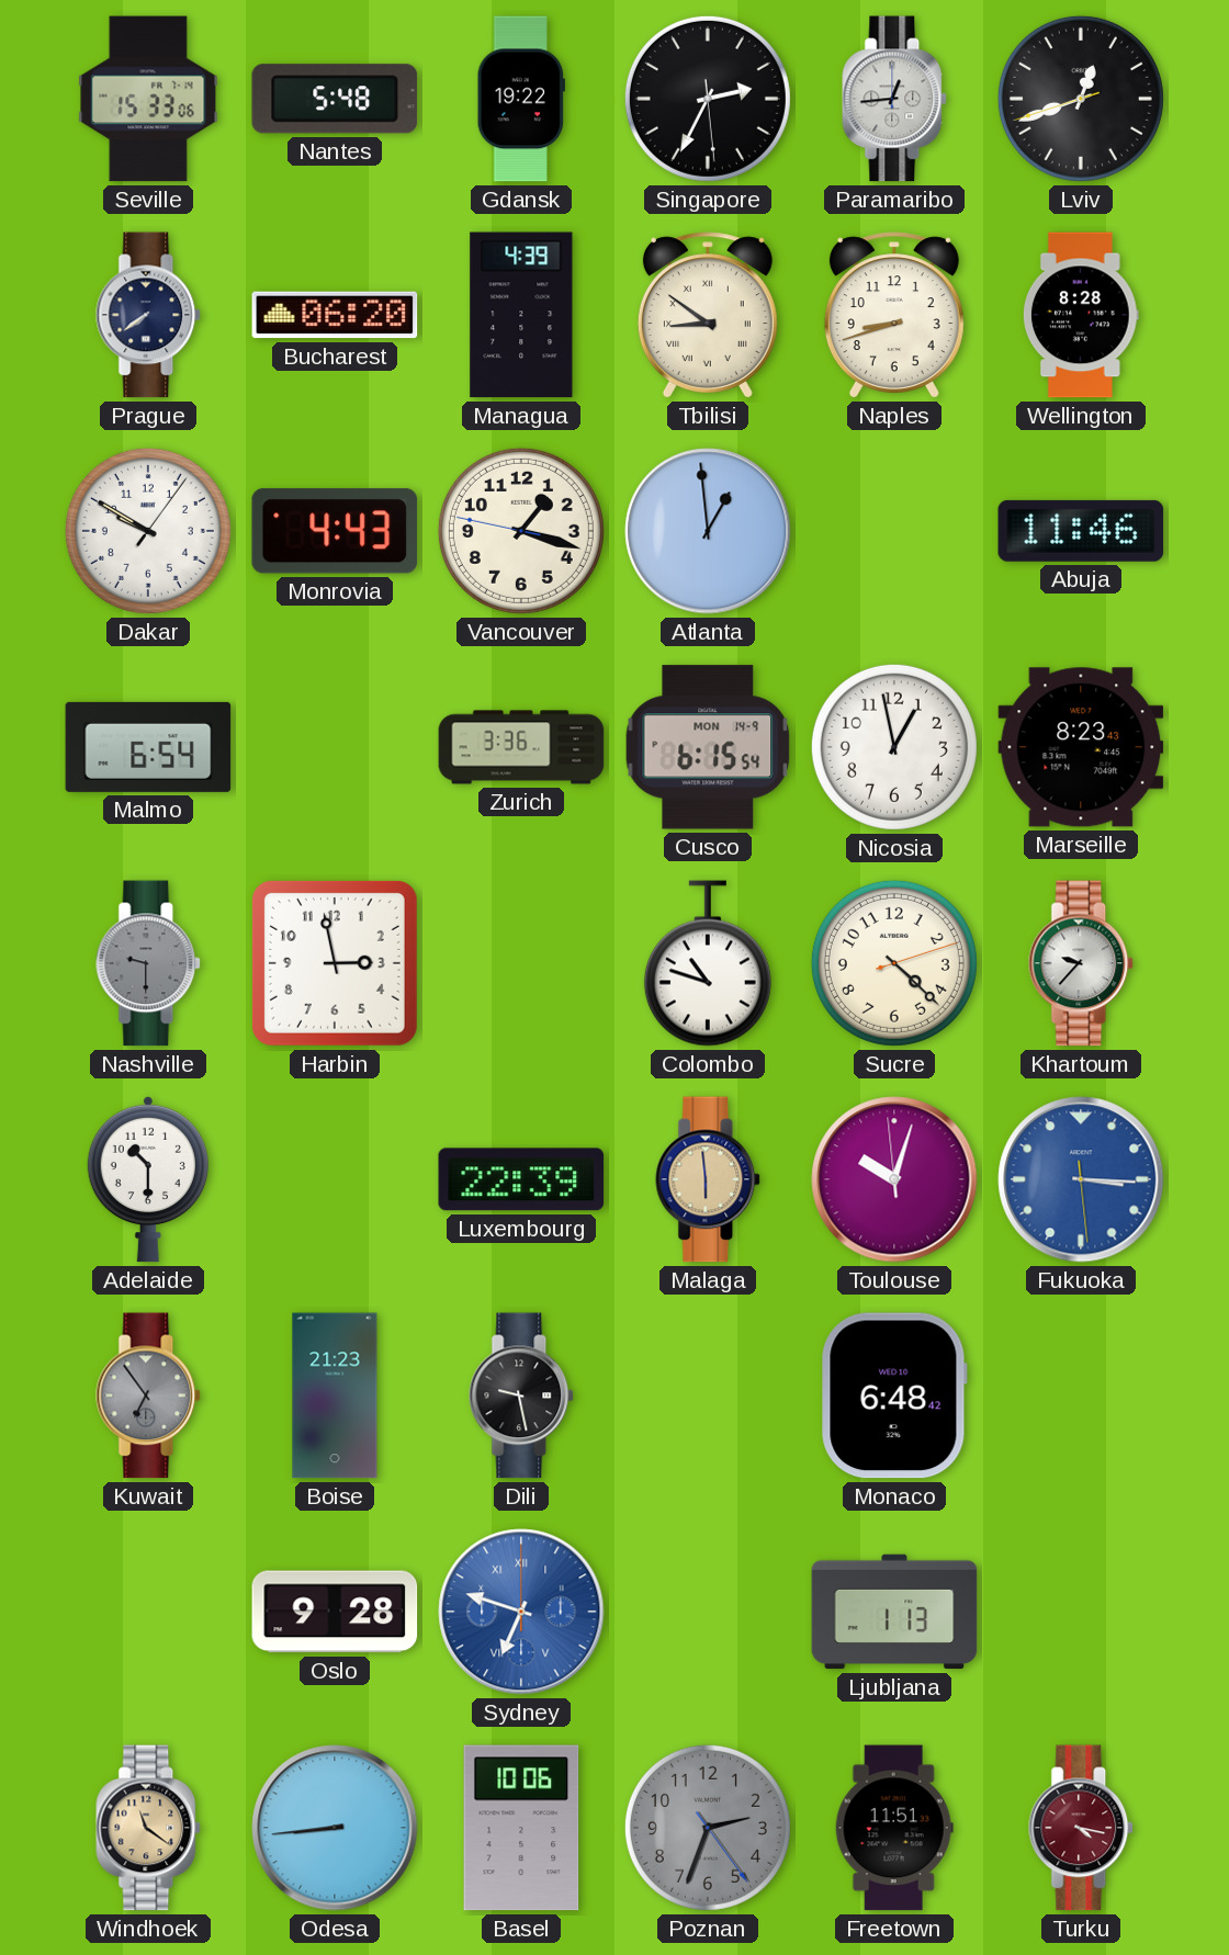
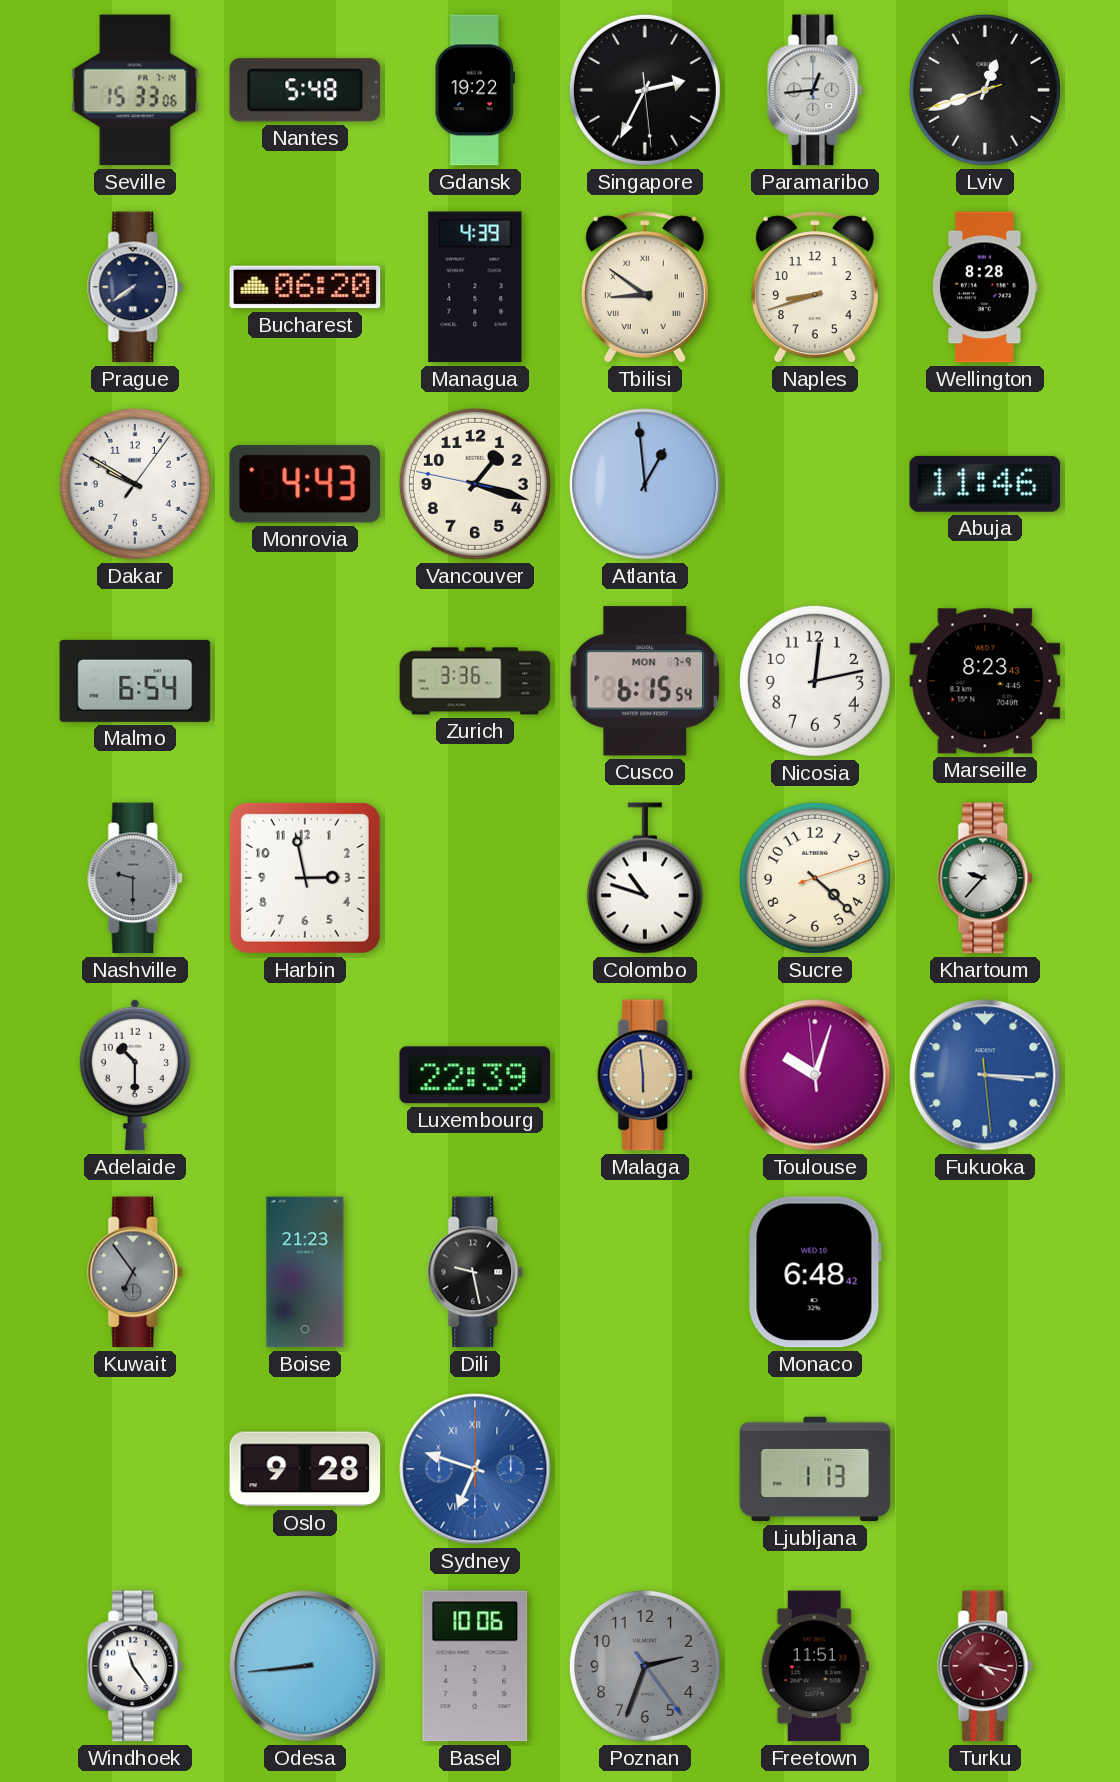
Cusco date: MON 14-9 -> MON 7-9 (645, 681)
Nicosia: 12:58 -> 12:13 (815, 681)
Windhoek: 11:21 -> 11:24 (136, 1666)
Windhoek dial: champagne -> white (136, 1666)
